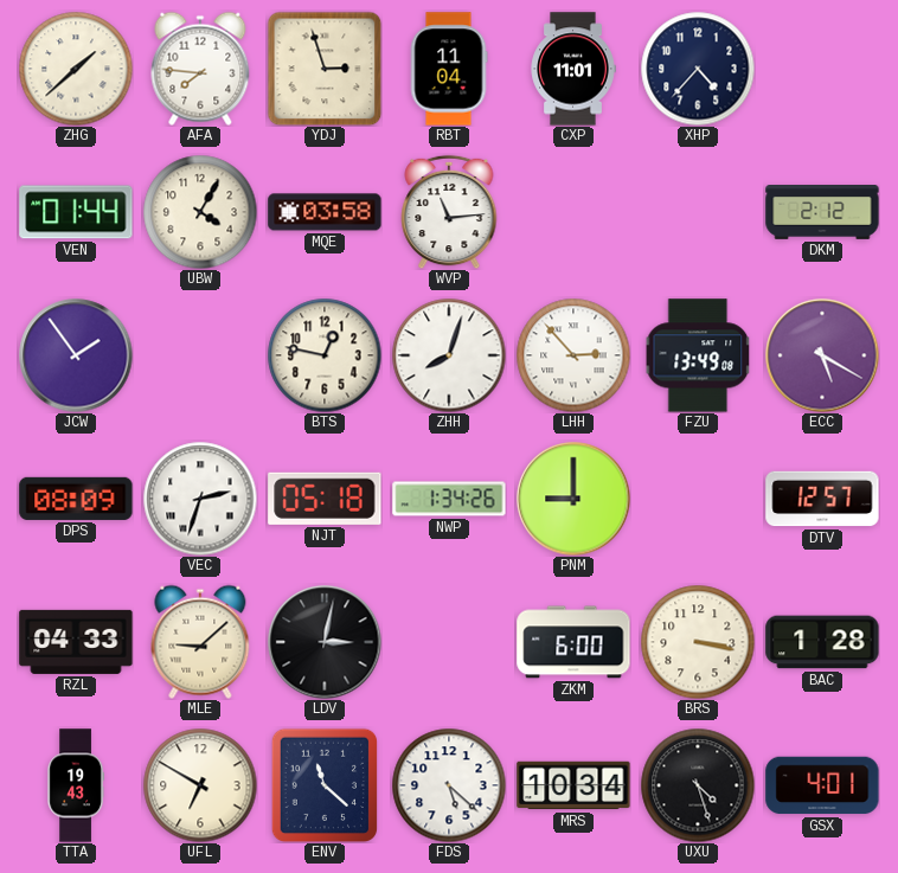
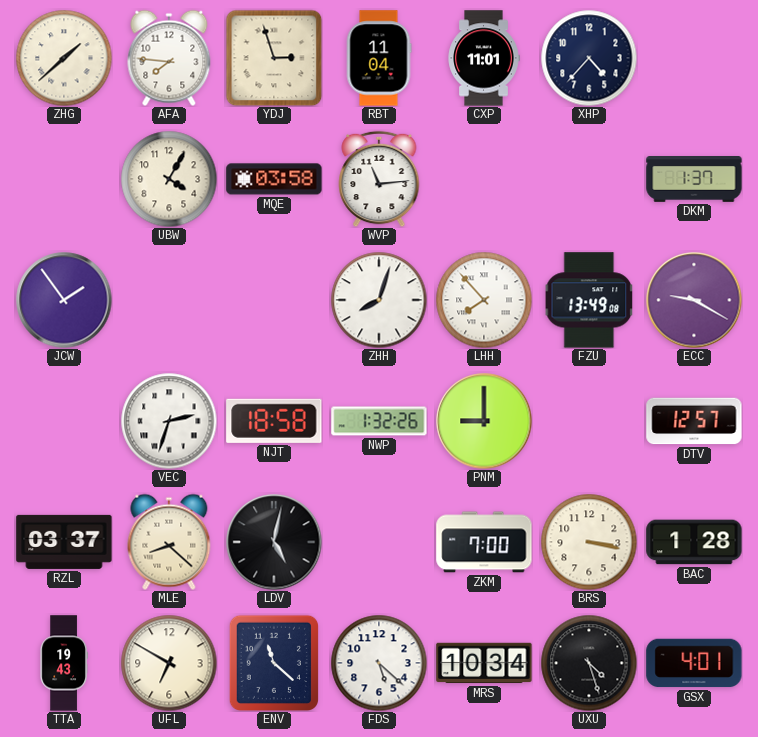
VEN: 01:44 -> none (76, 212)
DKM: 2:12 -> 1:37 (694, 180)
BTS: 12:47 -> none (325, 355)
LHH: 2:53 -> 7:53 (484, 300)
ECC: 5:20 -> 9:20 (694, 300)
DPS: 08:09 -> none (76, 499)
NJT: 05:18 -> 18:58 (274, 421)
NWP: 1:34 -> 1:32 (379, 421)
RZL: 04:33 -> 03:37 (64, 542)
MLE: 9:08 -> 8:22 (169, 542)
LDV: 3:02 -> 5:02 (274, 542)
ZKM: 6:00 -> 7:00 (484, 542)
